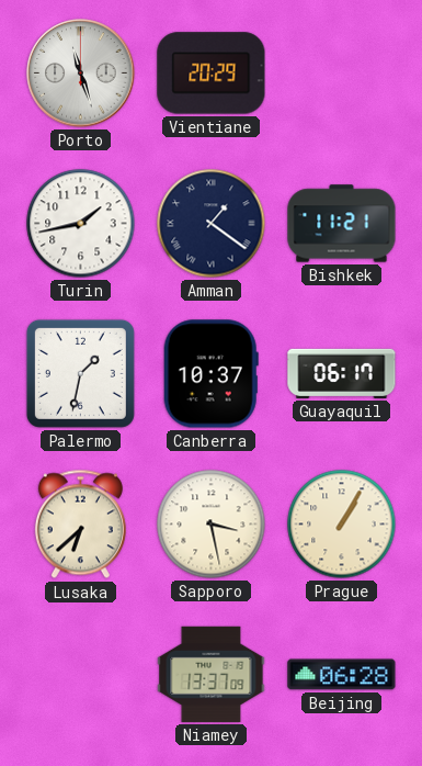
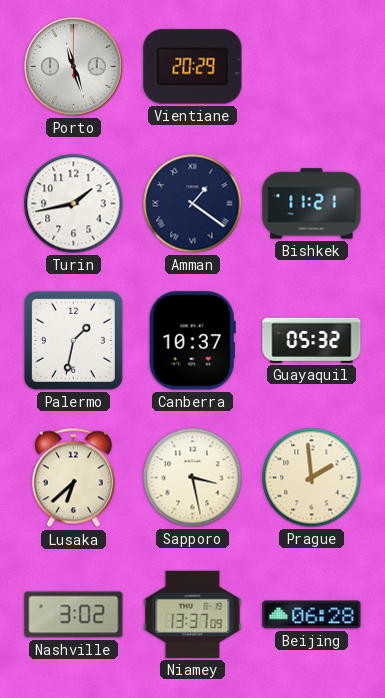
Guayaquil: 06:17 -> 05:32 (312, 340)
Prague: 1:05 -> 1:59 (312, 478)
Nashville: none -> 3:02 (74, 615)
